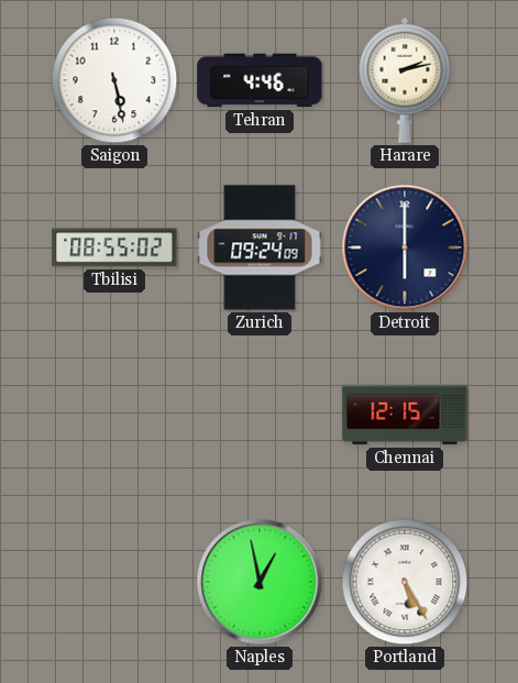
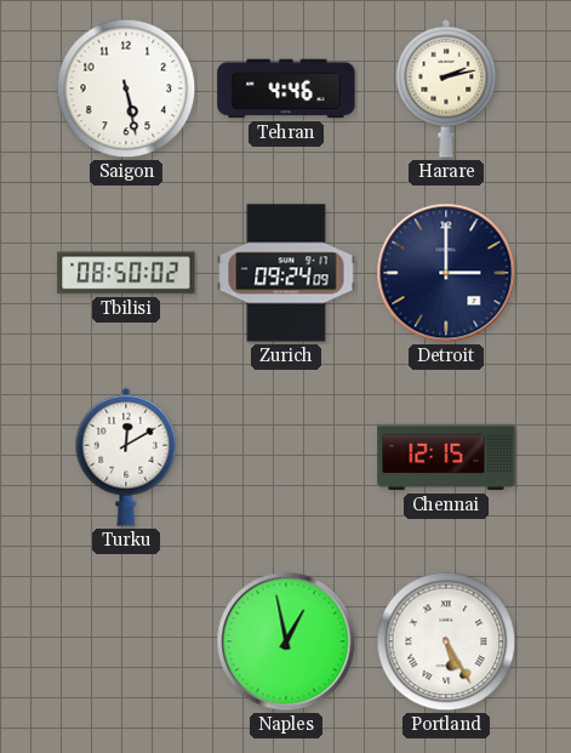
Tbilisi: 08:55 -> 08:50 (126, 273)
Detroit: 6:00 -> 3:00 (446, 273)
Turku: none -> 12:10 (126, 457)
